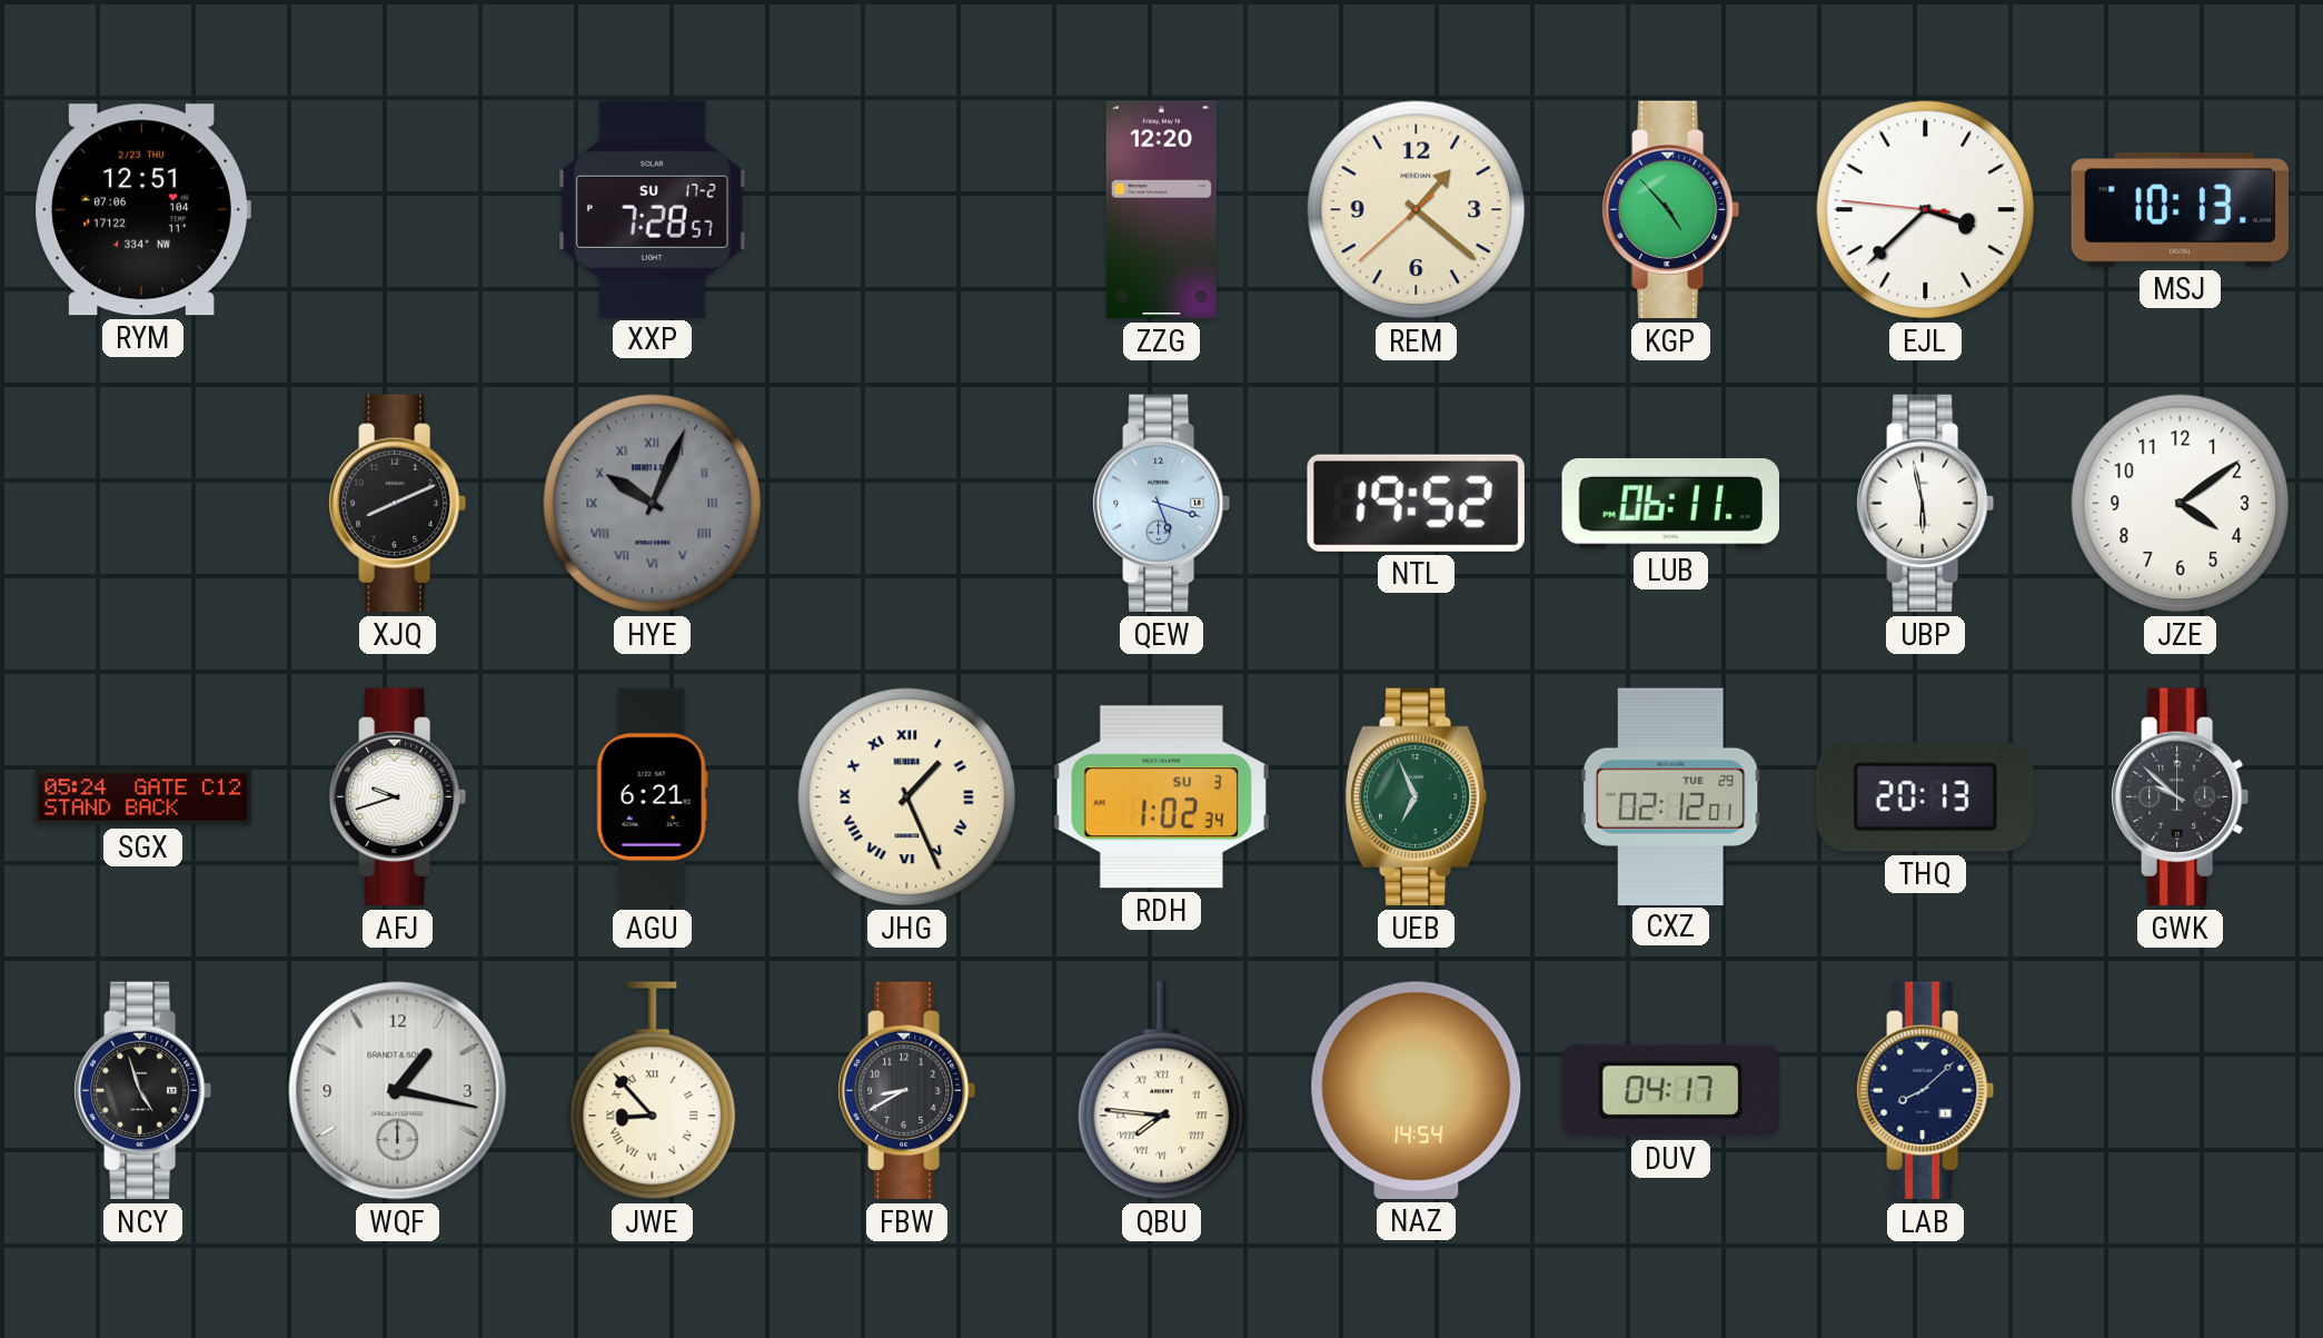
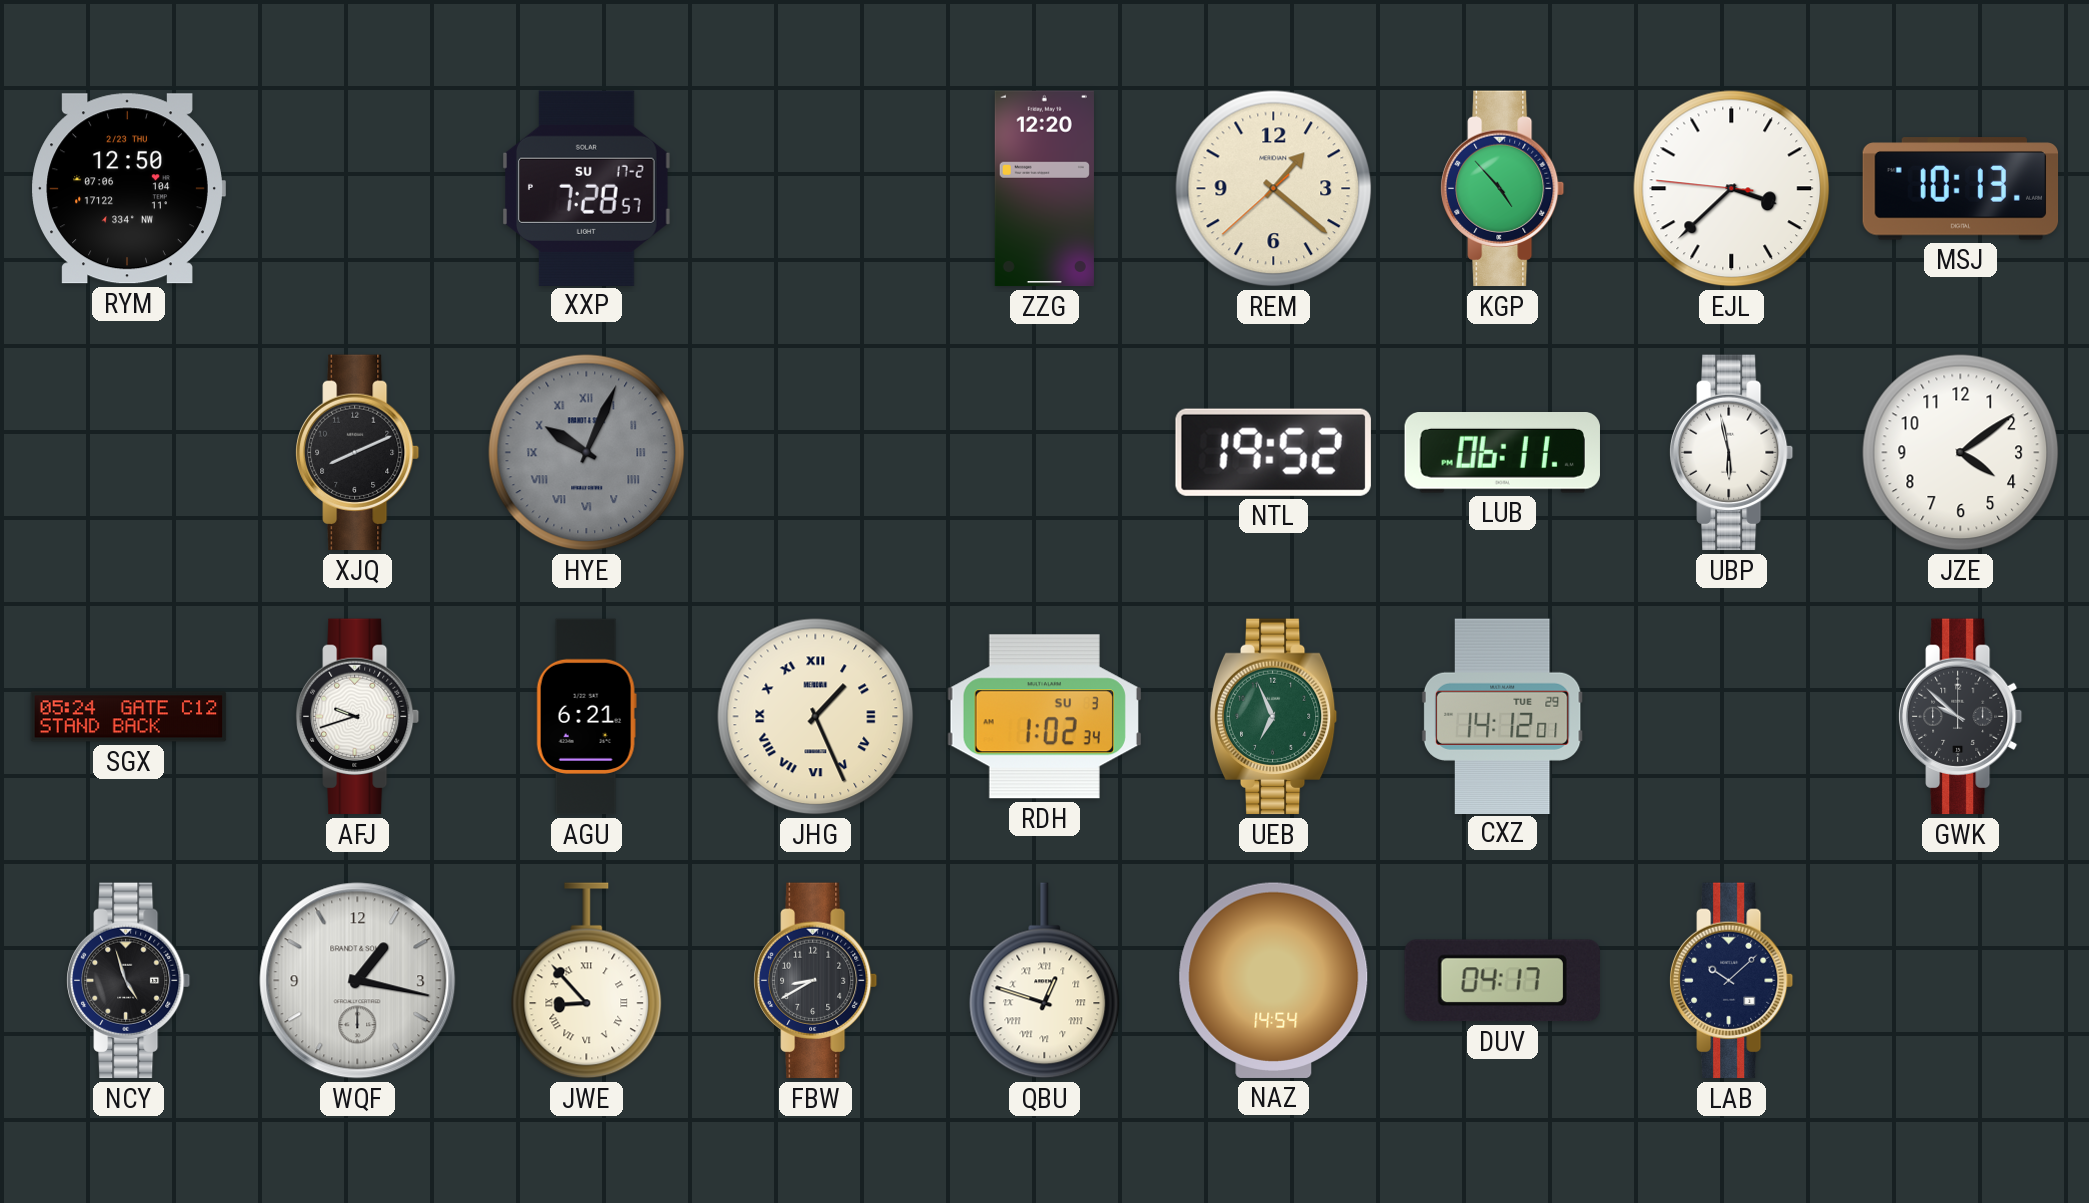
RYM: 12:51 -> 12:50 (128, 189)
QEW: 5:18 -> none (1162, 504)
CXZ: 02:12 -> 14:12 (1502, 716)
THQ: 20:13 -> none (1925, 797)
QBU: 7:46 -> 12:48 (1045, 981)
LAB: 8:08 -> 10:08 (1732, 981)
